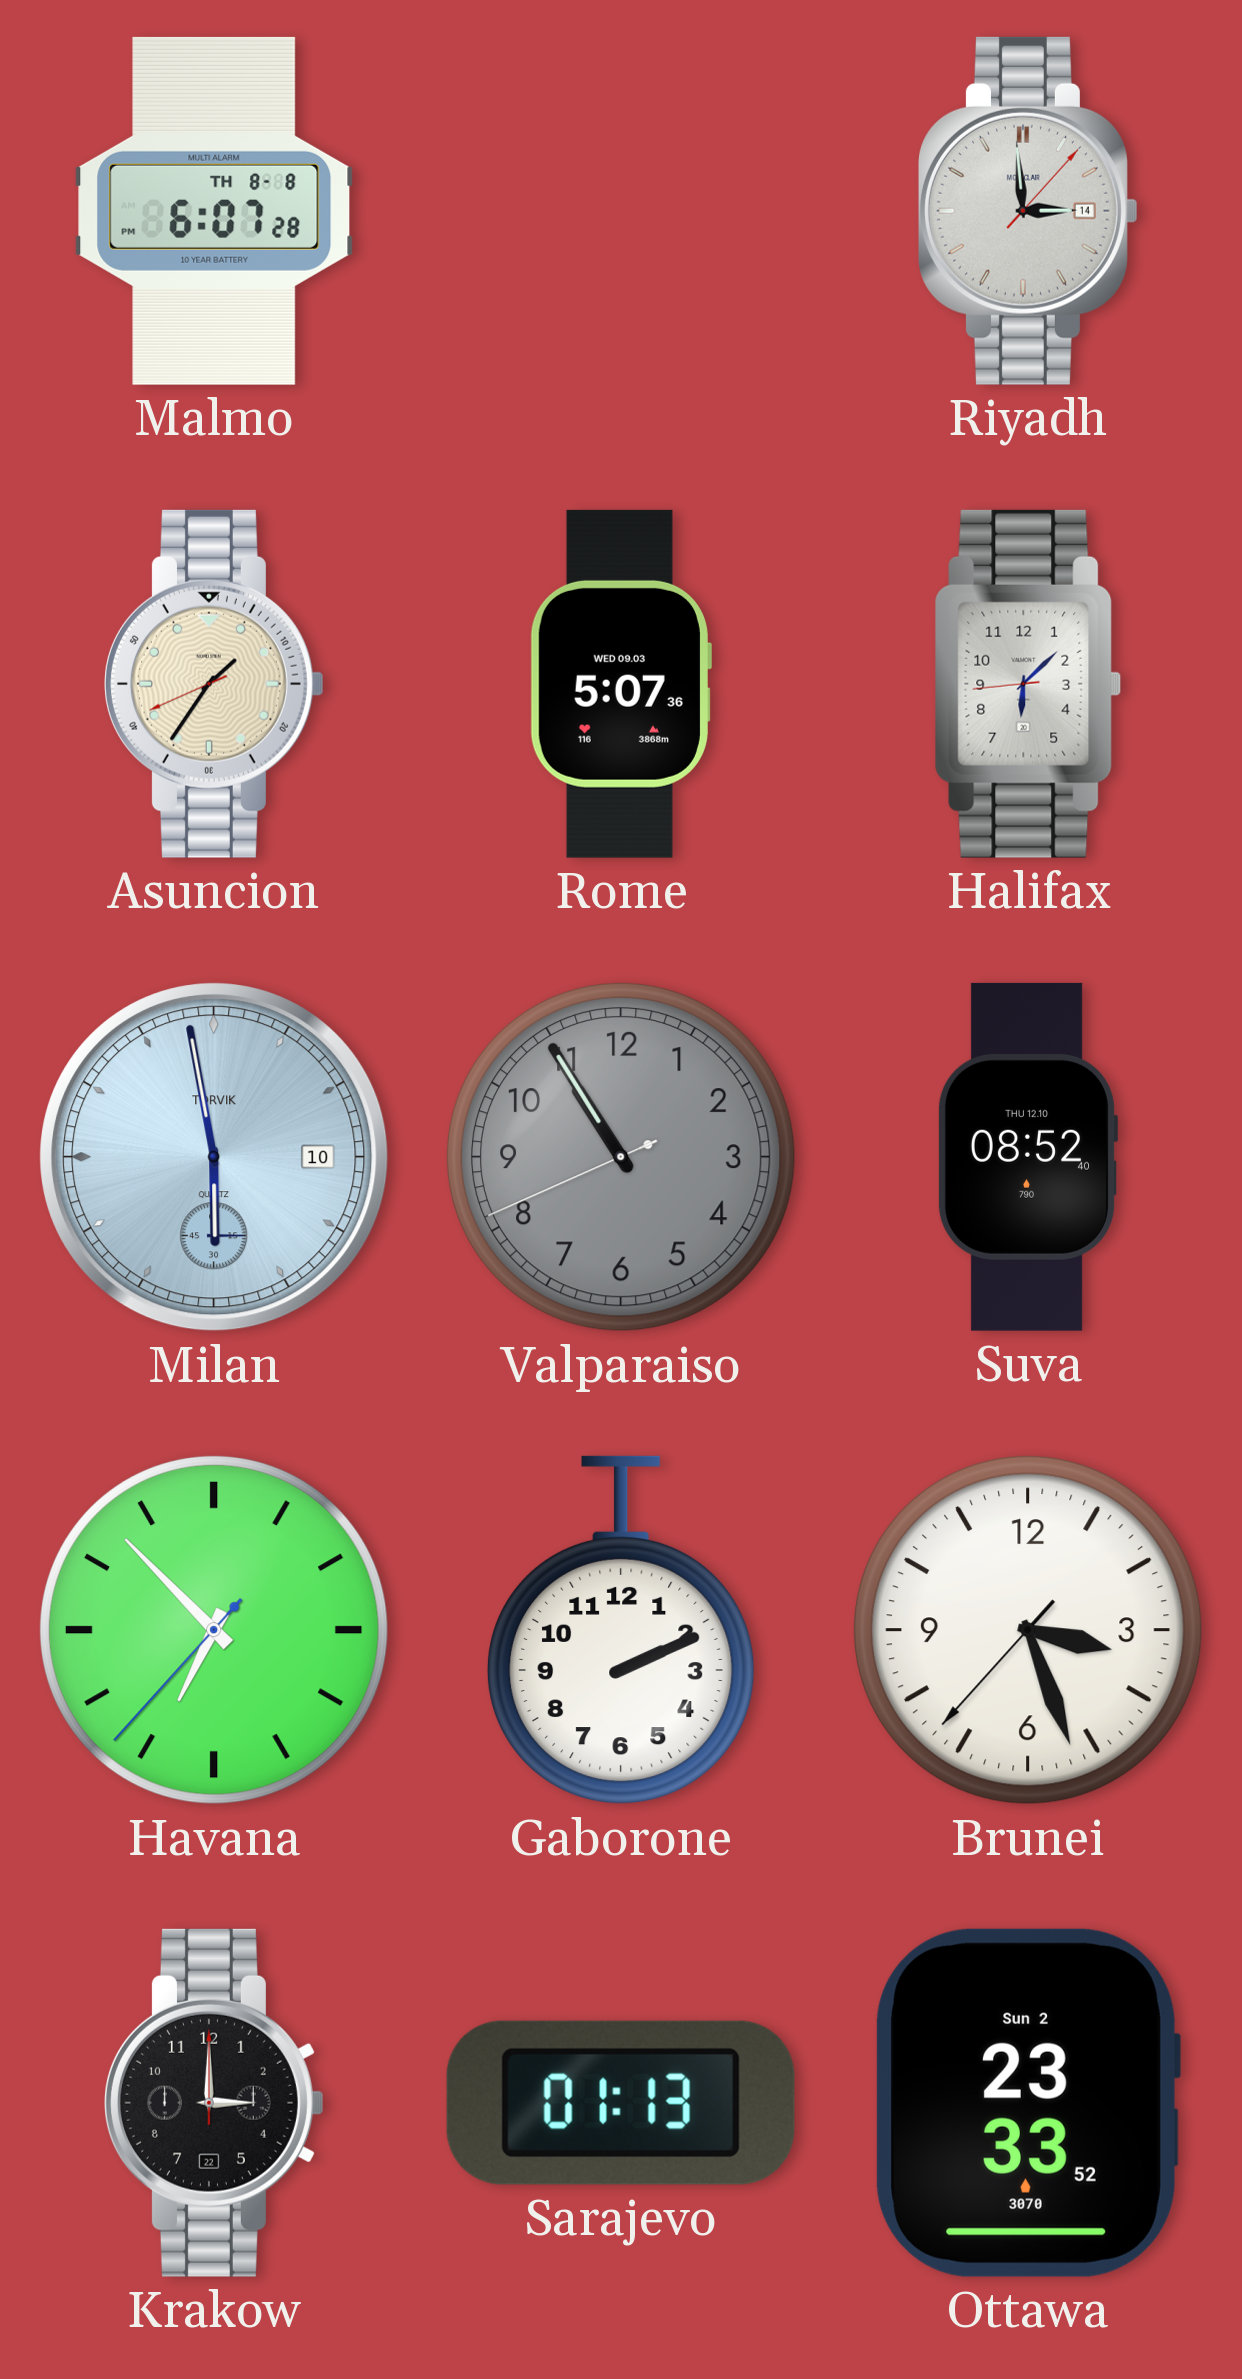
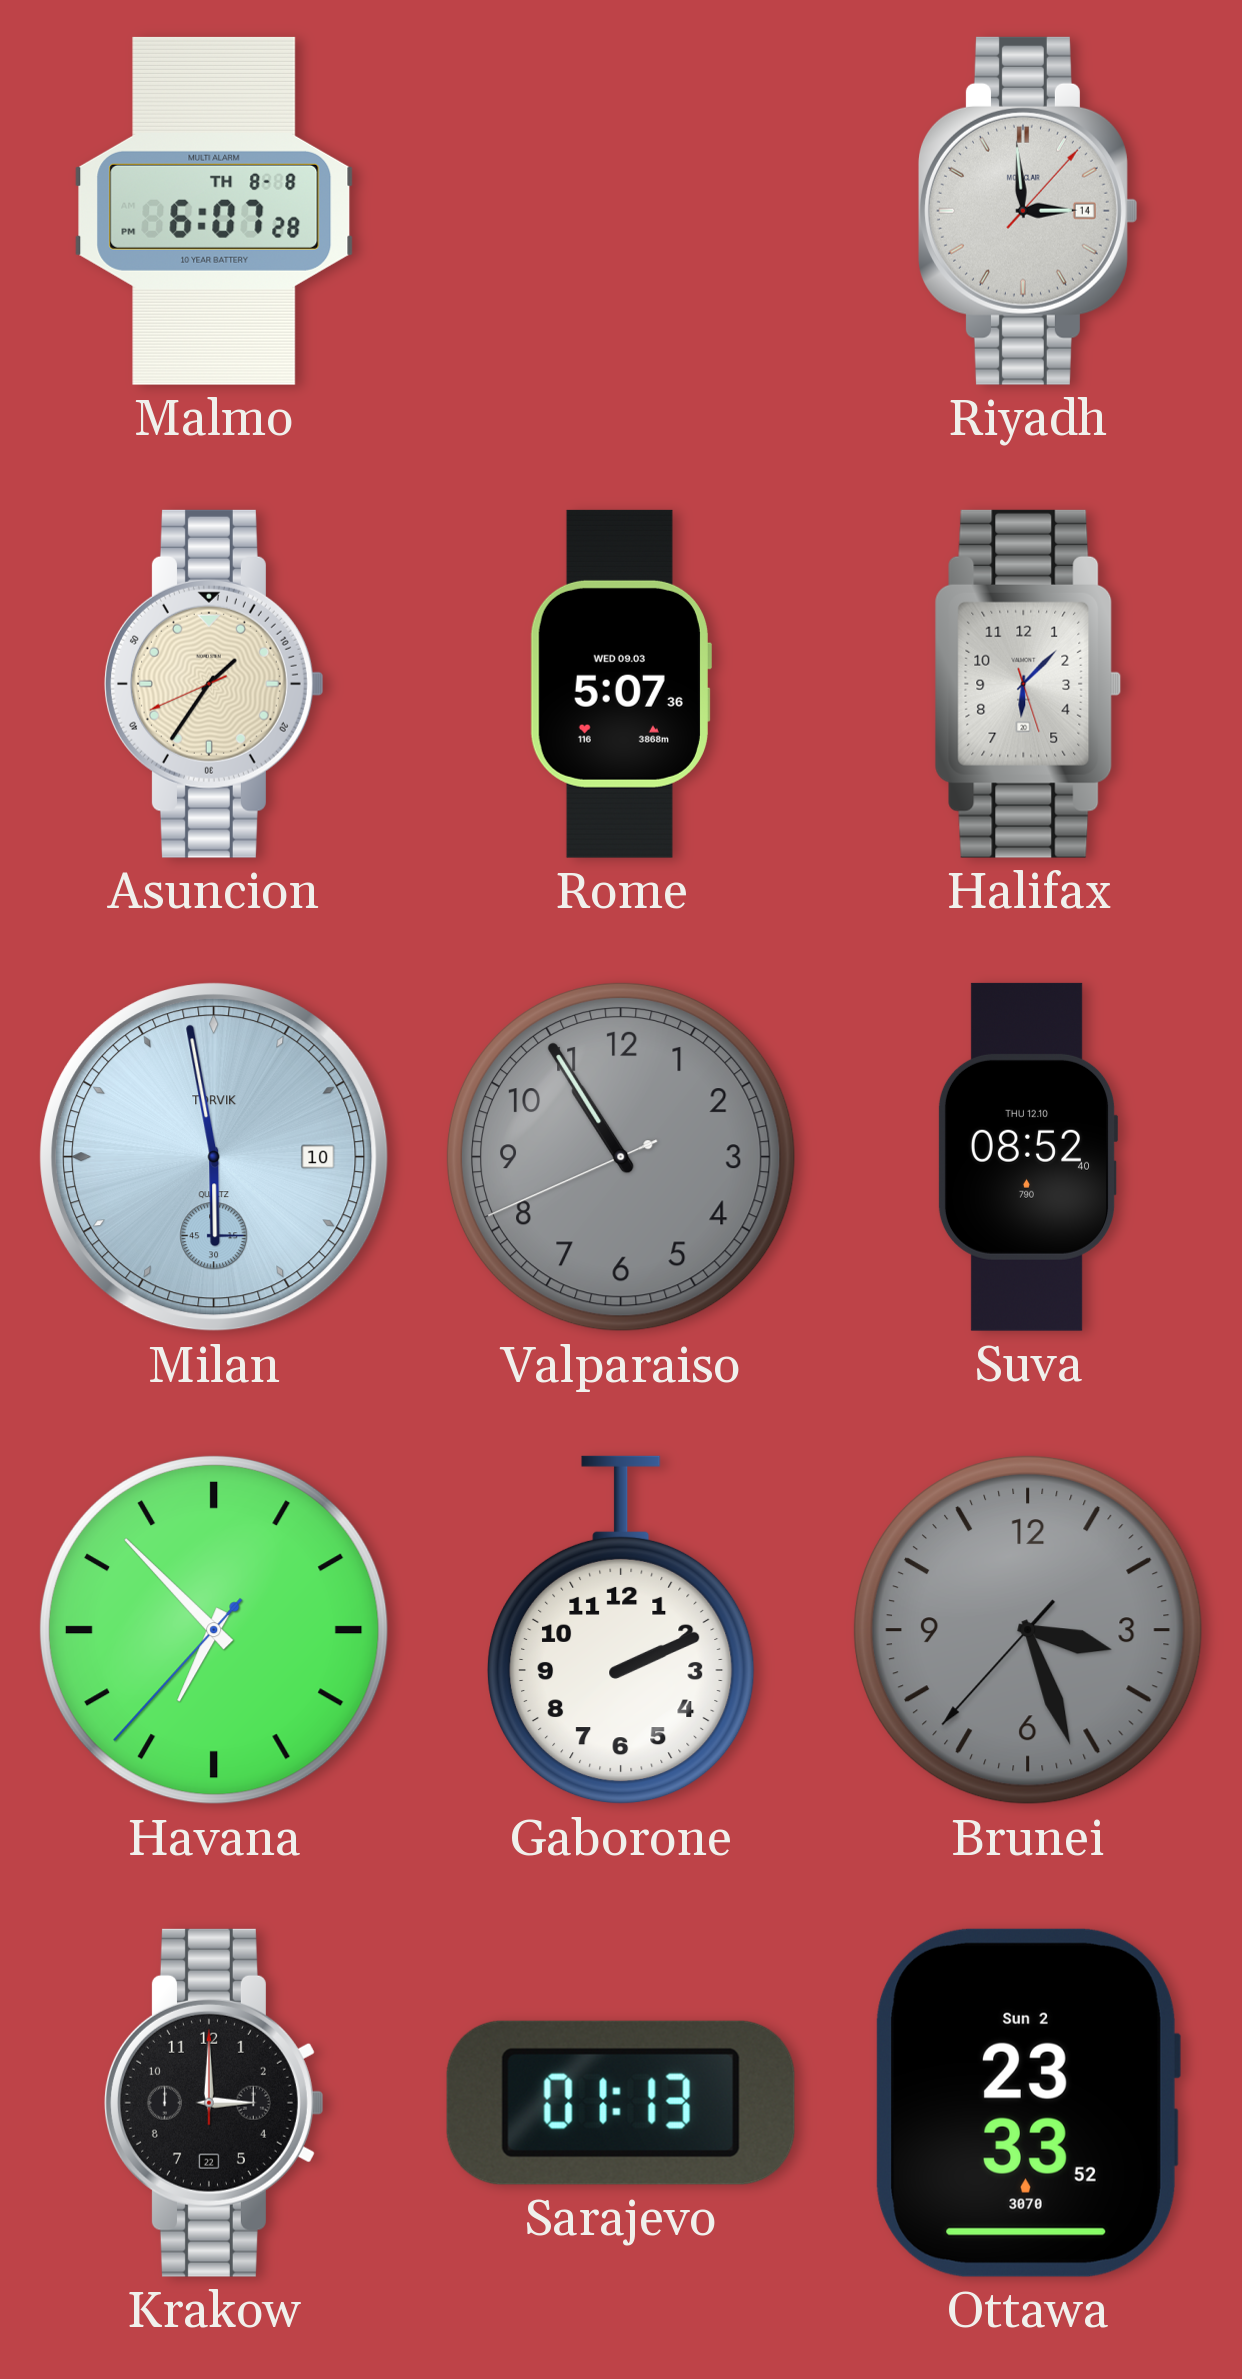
Halifax: 6:07:44 -> 6:07:27 (1028, 684)
Brunei dial: white -> grey (1028, 1630)
